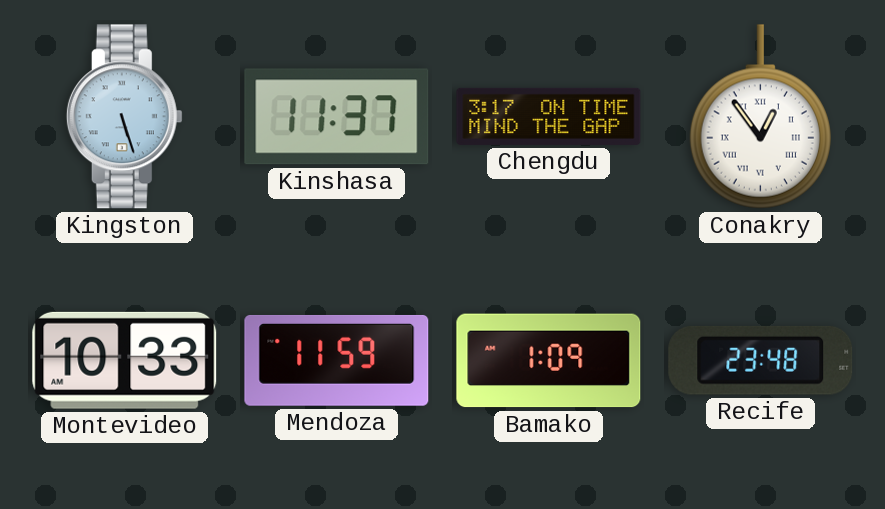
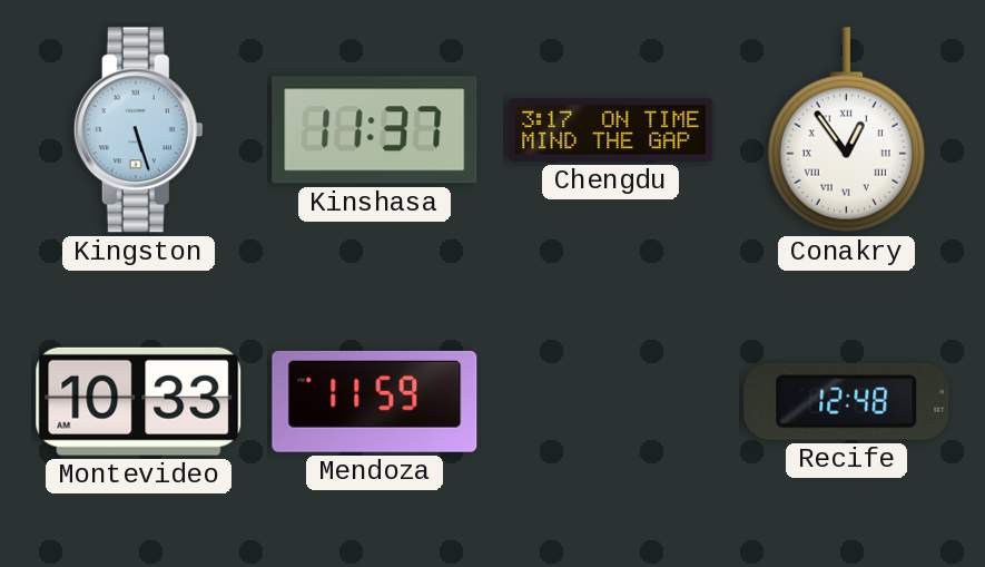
Bamako: 1:09 -> none (549, 361)
Recife: 23:48 -> 12:48 (847, 401)
